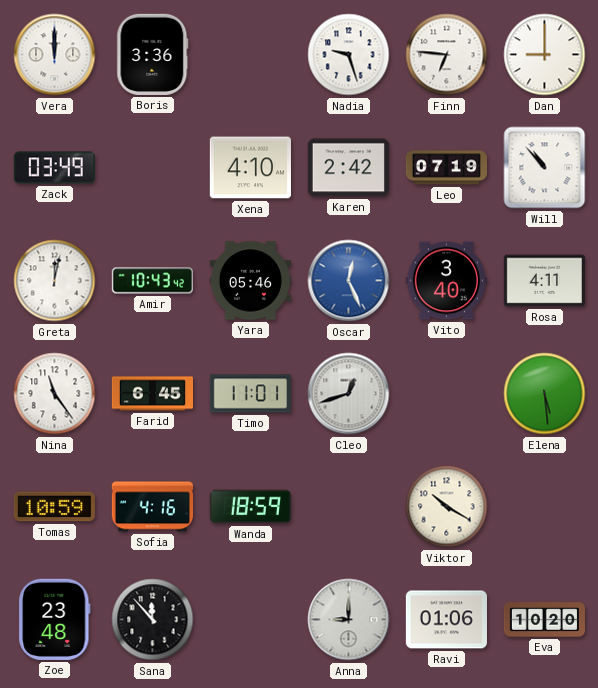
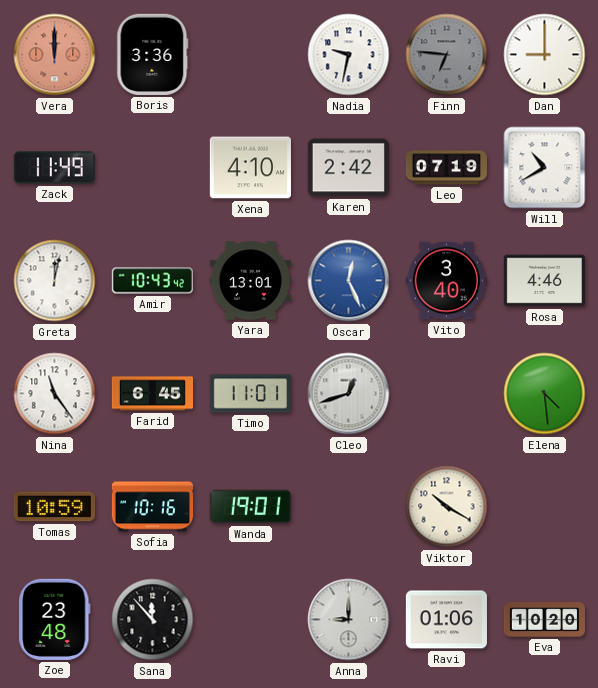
Vera dial: white -> salmon (55, 55)
Nadia: 9:27 -> 9:32 (349, 55)
Finn dial: white -> grey (447, 55)
Zack: 03:49 -> 11:49 (54, 168)
Will: 10:53 -> 10:40 (545, 168)
Yara: 05:46 -> 13:01 (250, 281)
Rosa: 4:11 -> 4:46 (544, 281)
Elena: 5:29 -> 4:29 (545, 394)
Sofia: 4:16 -> 10:16 (152, 507)
Wanda: 18:59 -> 19:01 (250, 507)
